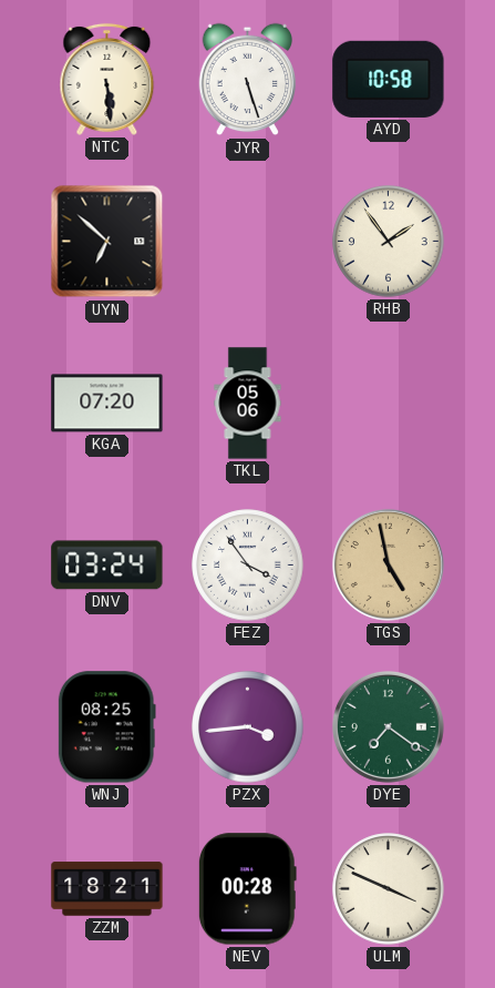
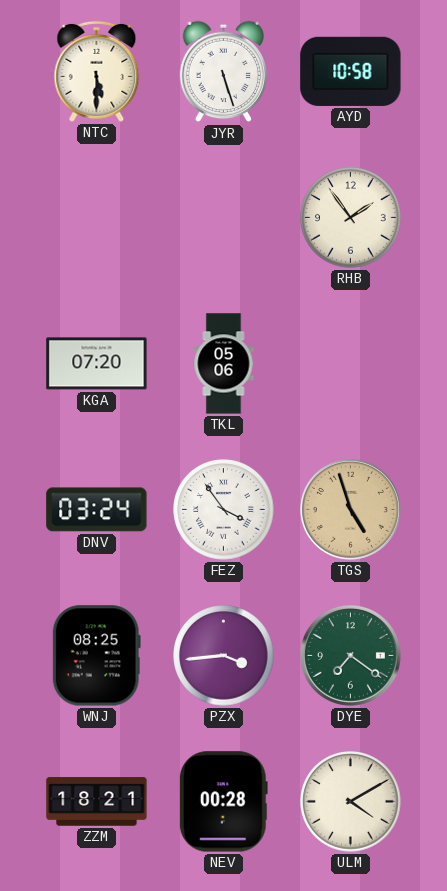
NTC: 5:29 -> 5:30 (97, 71)
UYN: 6:52 -> none (107, 242)
TGS: 4:58 -> 4:57 (350, 509)
ULM: 3:49 -> 4:10 (351, 802)
